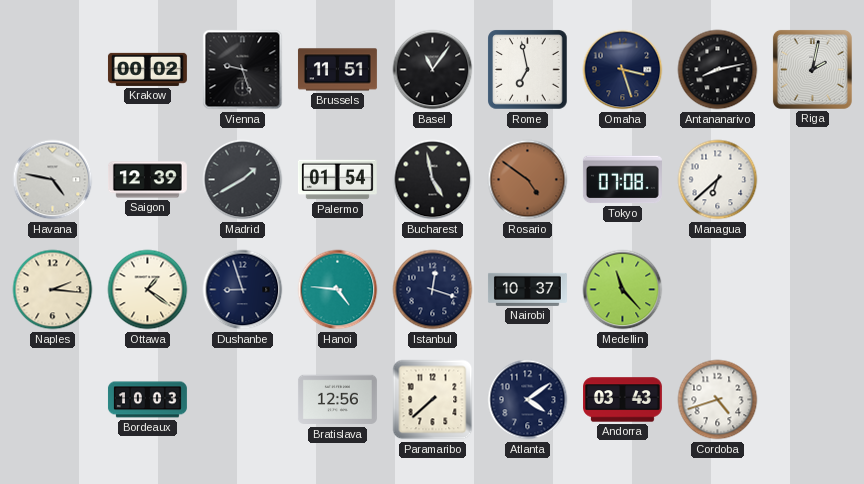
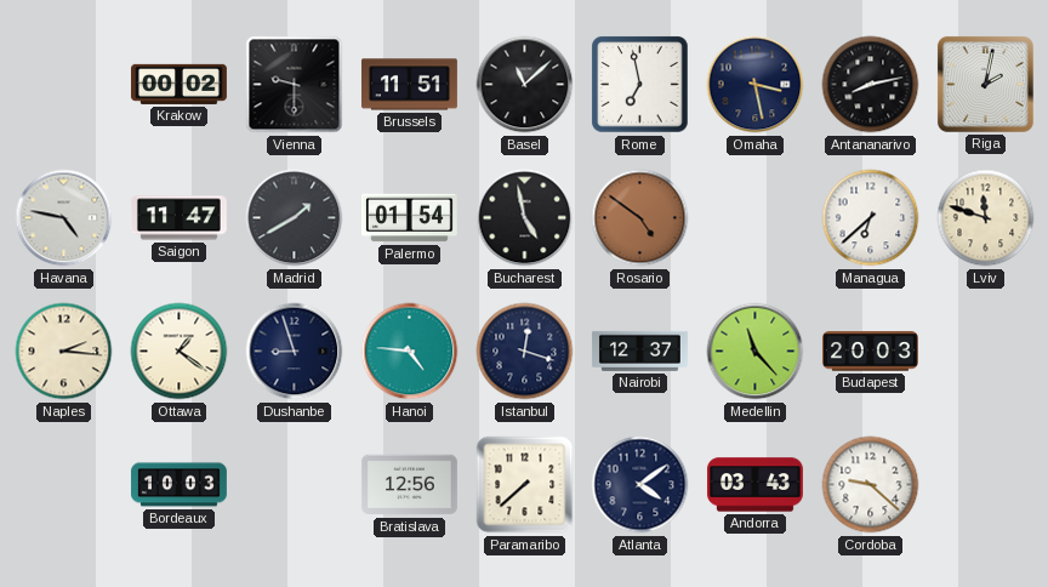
Vienna: 9:27 -> 9:30 (295, 85)
Basel: 11:06 -> 11:08 (525, 85)
Omaha: 3:27 -> 3:28 (756, 85)
Saigon: 12:39 -> 11:47 (178, 218)
Tokyo: 07:08 -> none (622, 180)
Lviv: none -> 11:48 (986, 218)
Nairobi: 10:37 -> 12:37 (639, 351)
Budapest: none -> 20:03 (871, 352)
Cordoba: 4:42 -> 9:22 (871, 485)
